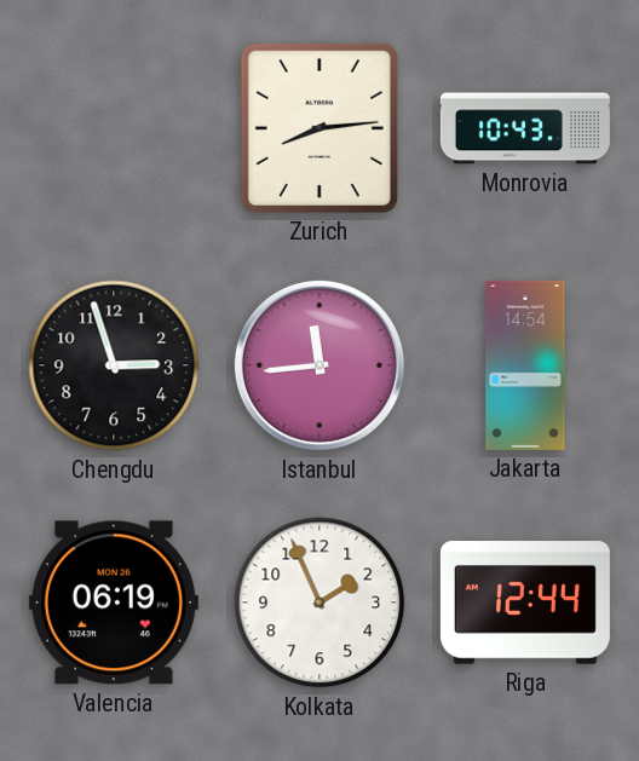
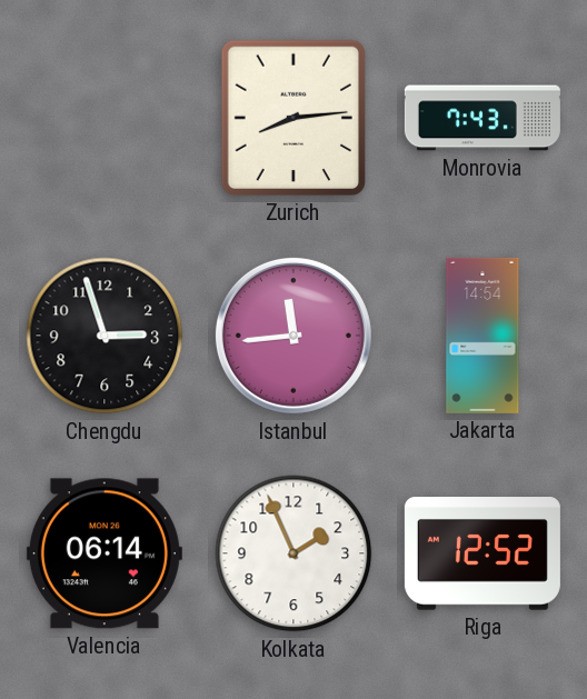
Monrovia: 10:43 -> 7:43 (482, 118)
Valencia: 06:19 -> 06:14 (105, 553)
Riga: 12:44 -> 12:52 (482, 553)
